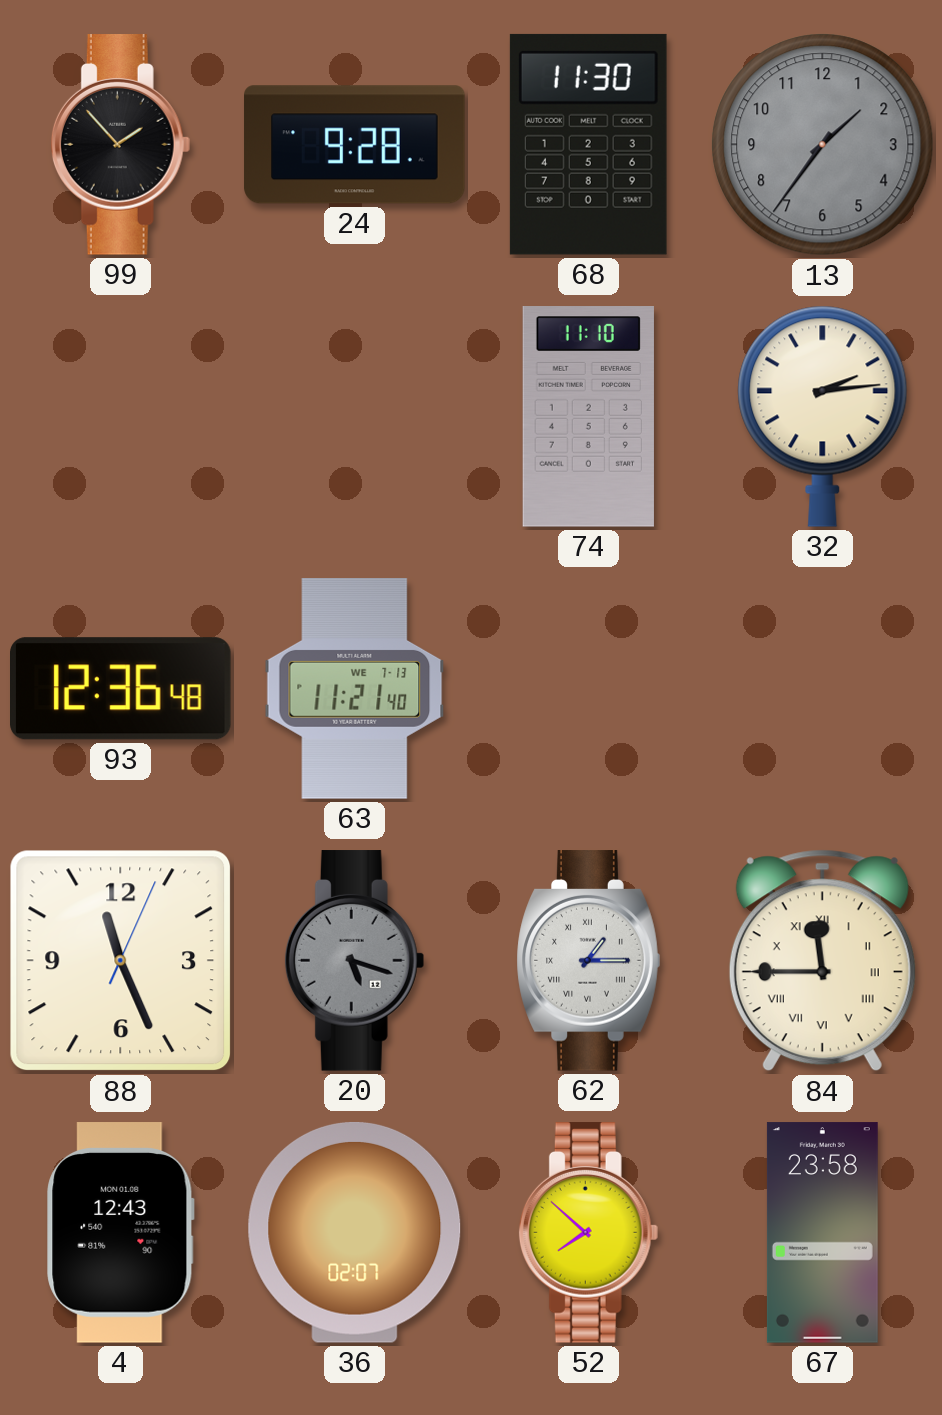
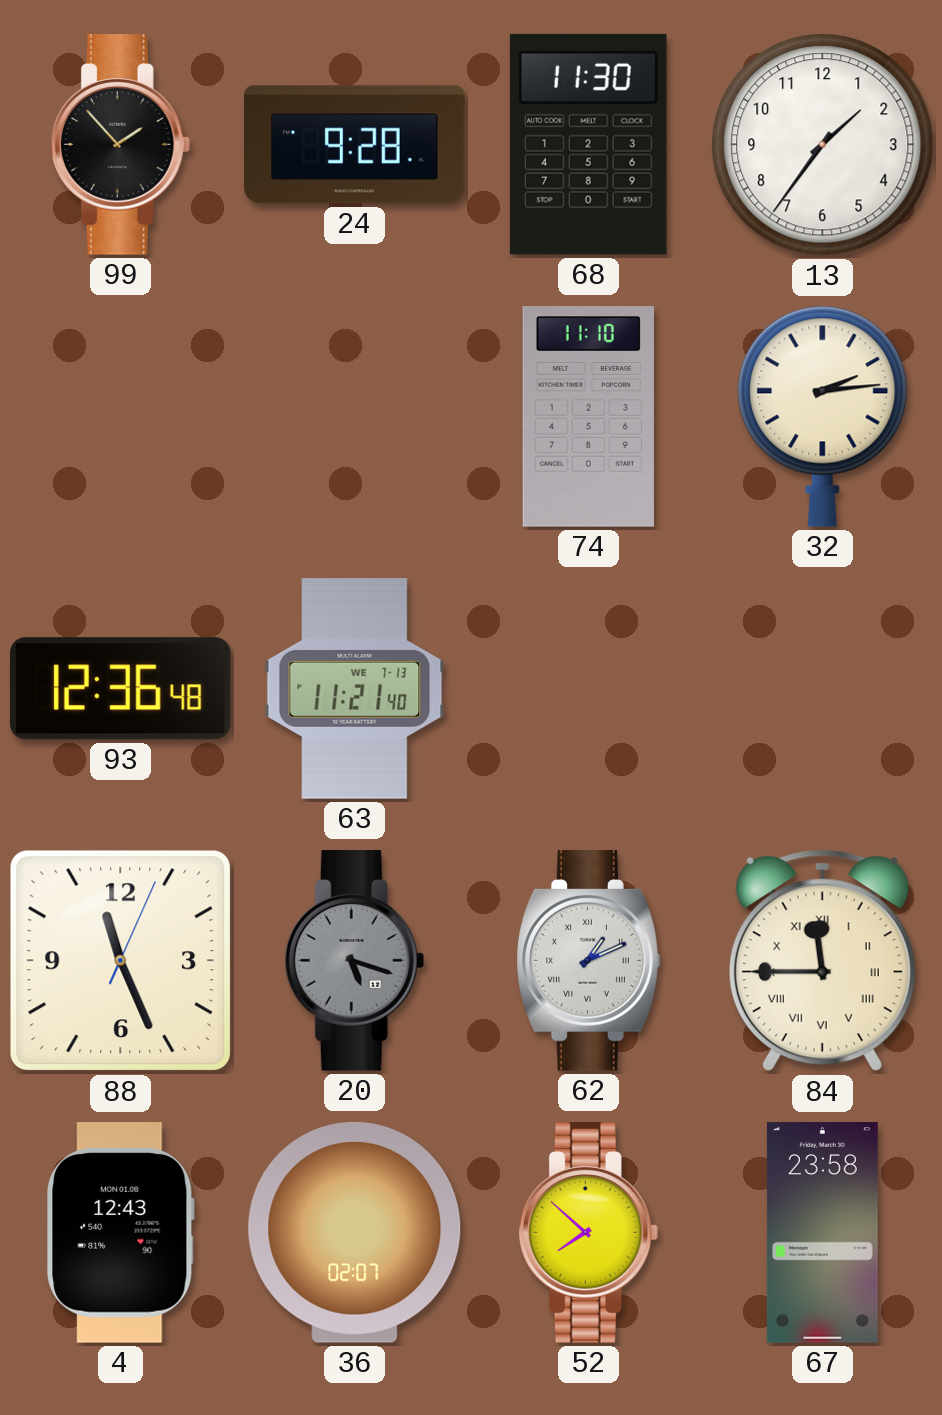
13 dial: grey -> white (823, 145)
62: 1:15 -> 1:11 (589, 961)
